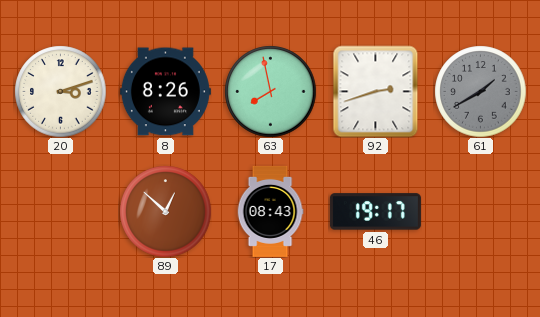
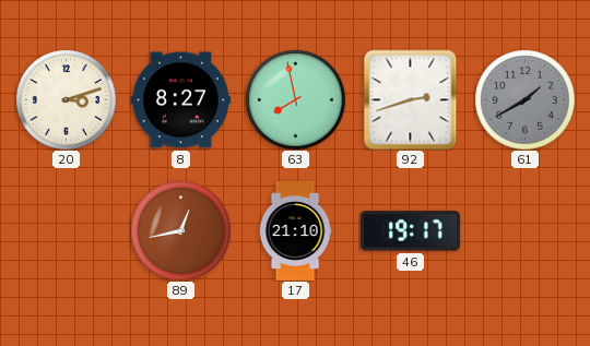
8: 8:26 -> 8:27 (180, 100)
89: 12:52 -> 12:43 (180, 230)
17: 08:43 -> 21:10 (295, 230)
